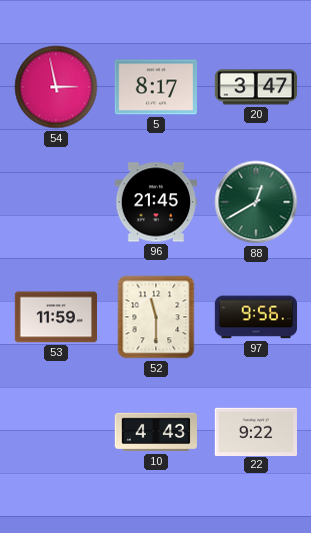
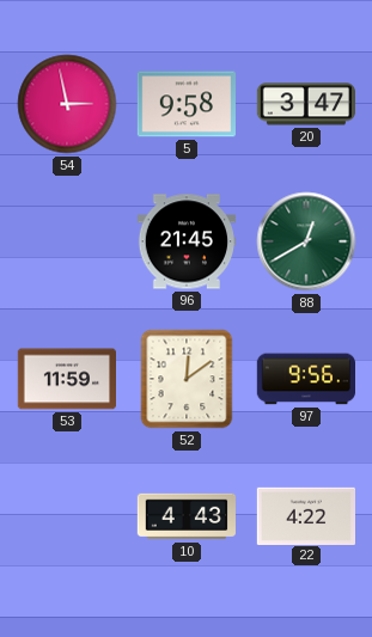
5: 8:17 -> 9:58 (185, 104)
52: 11:30 -> 12:09 (187, 379)
22: 9:22 -> 4:22 (305, 515)
